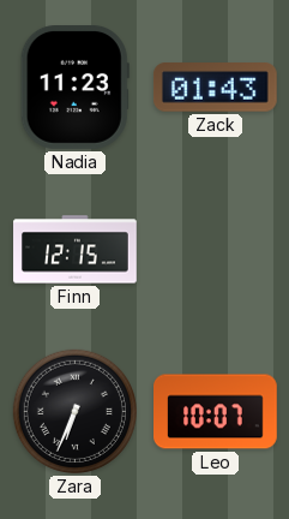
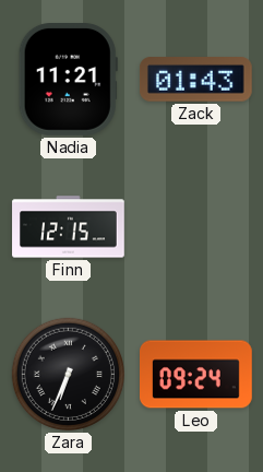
Nadia: 11:23 -> 11:21 (68, 80)
Leo: 10:07 -> 09:24 (196, 375)
